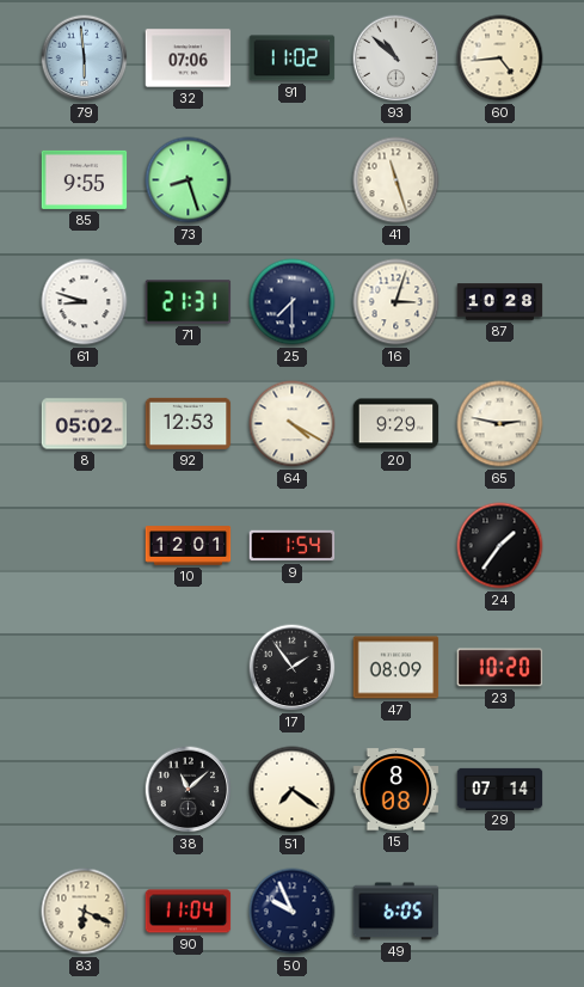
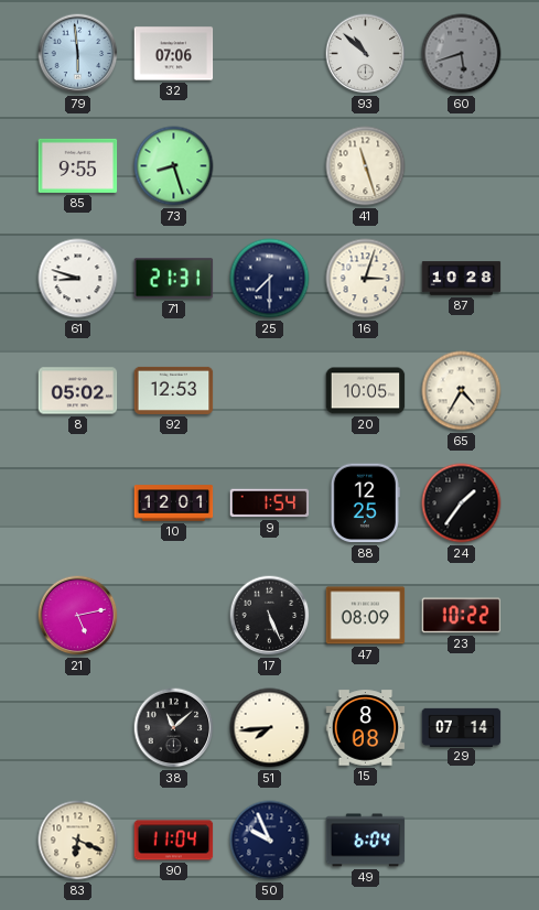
91: 11:02 -> none (293, 59)
60: 4:44 -> 5:42 (462, 54)
60 dial: cream -> grey (462, 54)
64: 4:20 -> none (293, 424)
20: 9:29 -> 10:05 (366, 391)
65: 2:47 -> 4:35 (462, 391)
88: none -> 12:25 (365, 503)
21: none -> 5:13 (78, 616)
17: 1:54 -> 5:26 (270, 616)
23: 10:20 -> 10:22 (462, 616)
51: 7:21 -> 7:44 (270, 728)
49: 6:05 -> 6:04 (366, 841)
